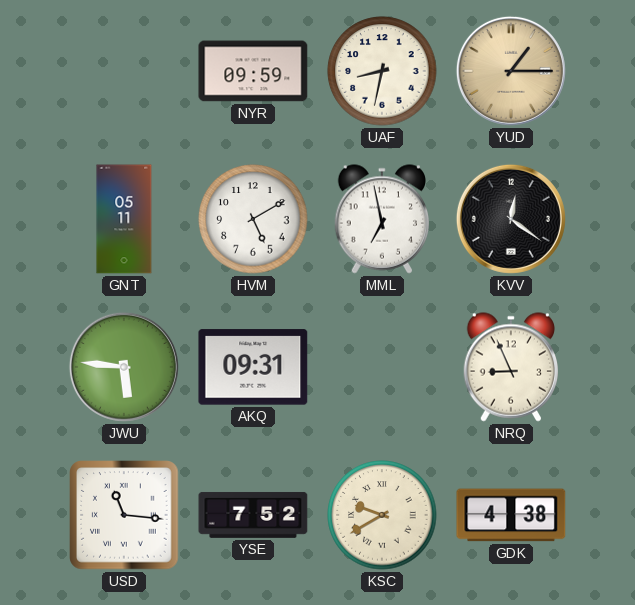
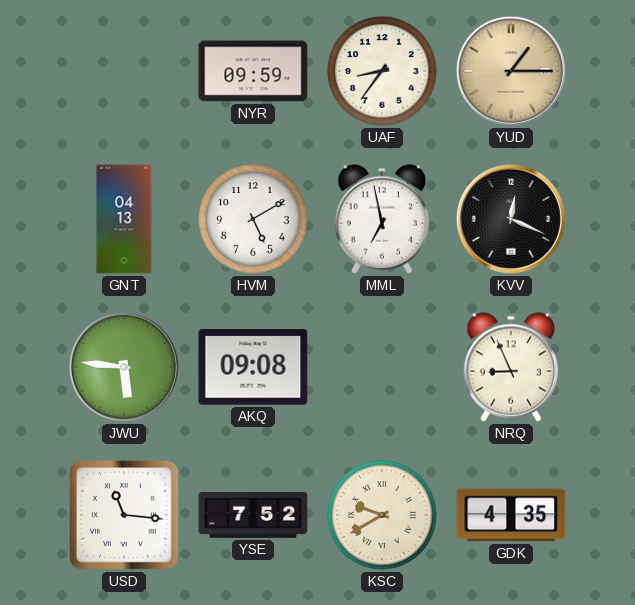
UAF: 8:32 -> 8:36 (382, 71)
GNT: 05:11 -> 04:13 (124, 219)
KVV: 12:21 -> 12:19 (511, 219)
AKQ: 09:31 -> 09:08 (253, 367)
GDK: 4:38 -> 4:35 (511, 515)
